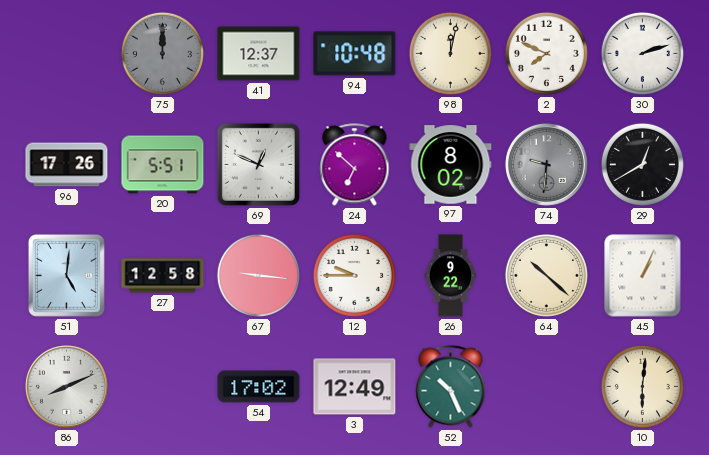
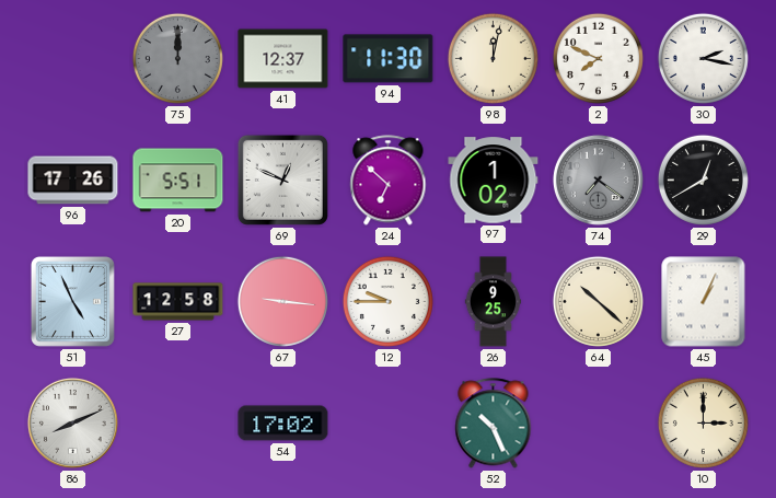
94: 10:48 -> 11:30 (389, 59)
30: 2:12 -> 2:17 (703, 58)
97: 8:02 -> 1:02 (494, 181)
74: 9:31 -> 7:21 (598, 179)
51: 5:01 -> 4:56 (72, 301)
26: 9:22 -> 9:25 (494, 302)
3: 12:49 -> none (355, 387)
10: 6:01 -> 3:00 (703, 422)
